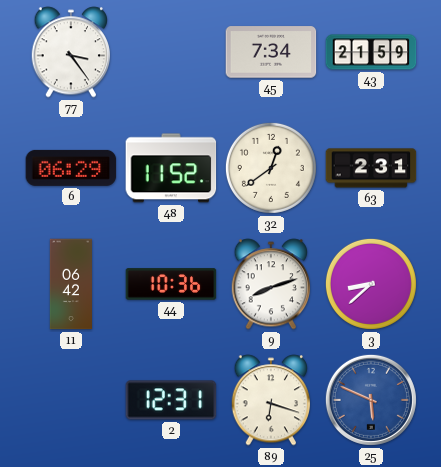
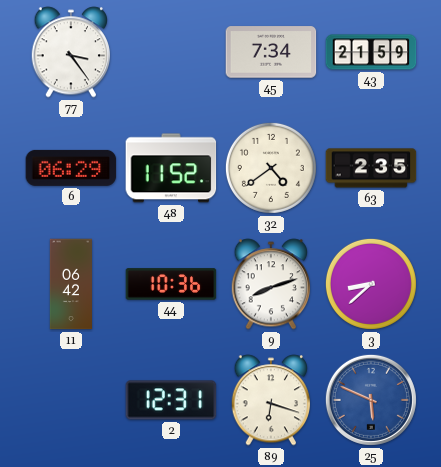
32: 12:39 -> 4:39 (271, 168)
63: 2:31 -> 2:35 (371, 168)
